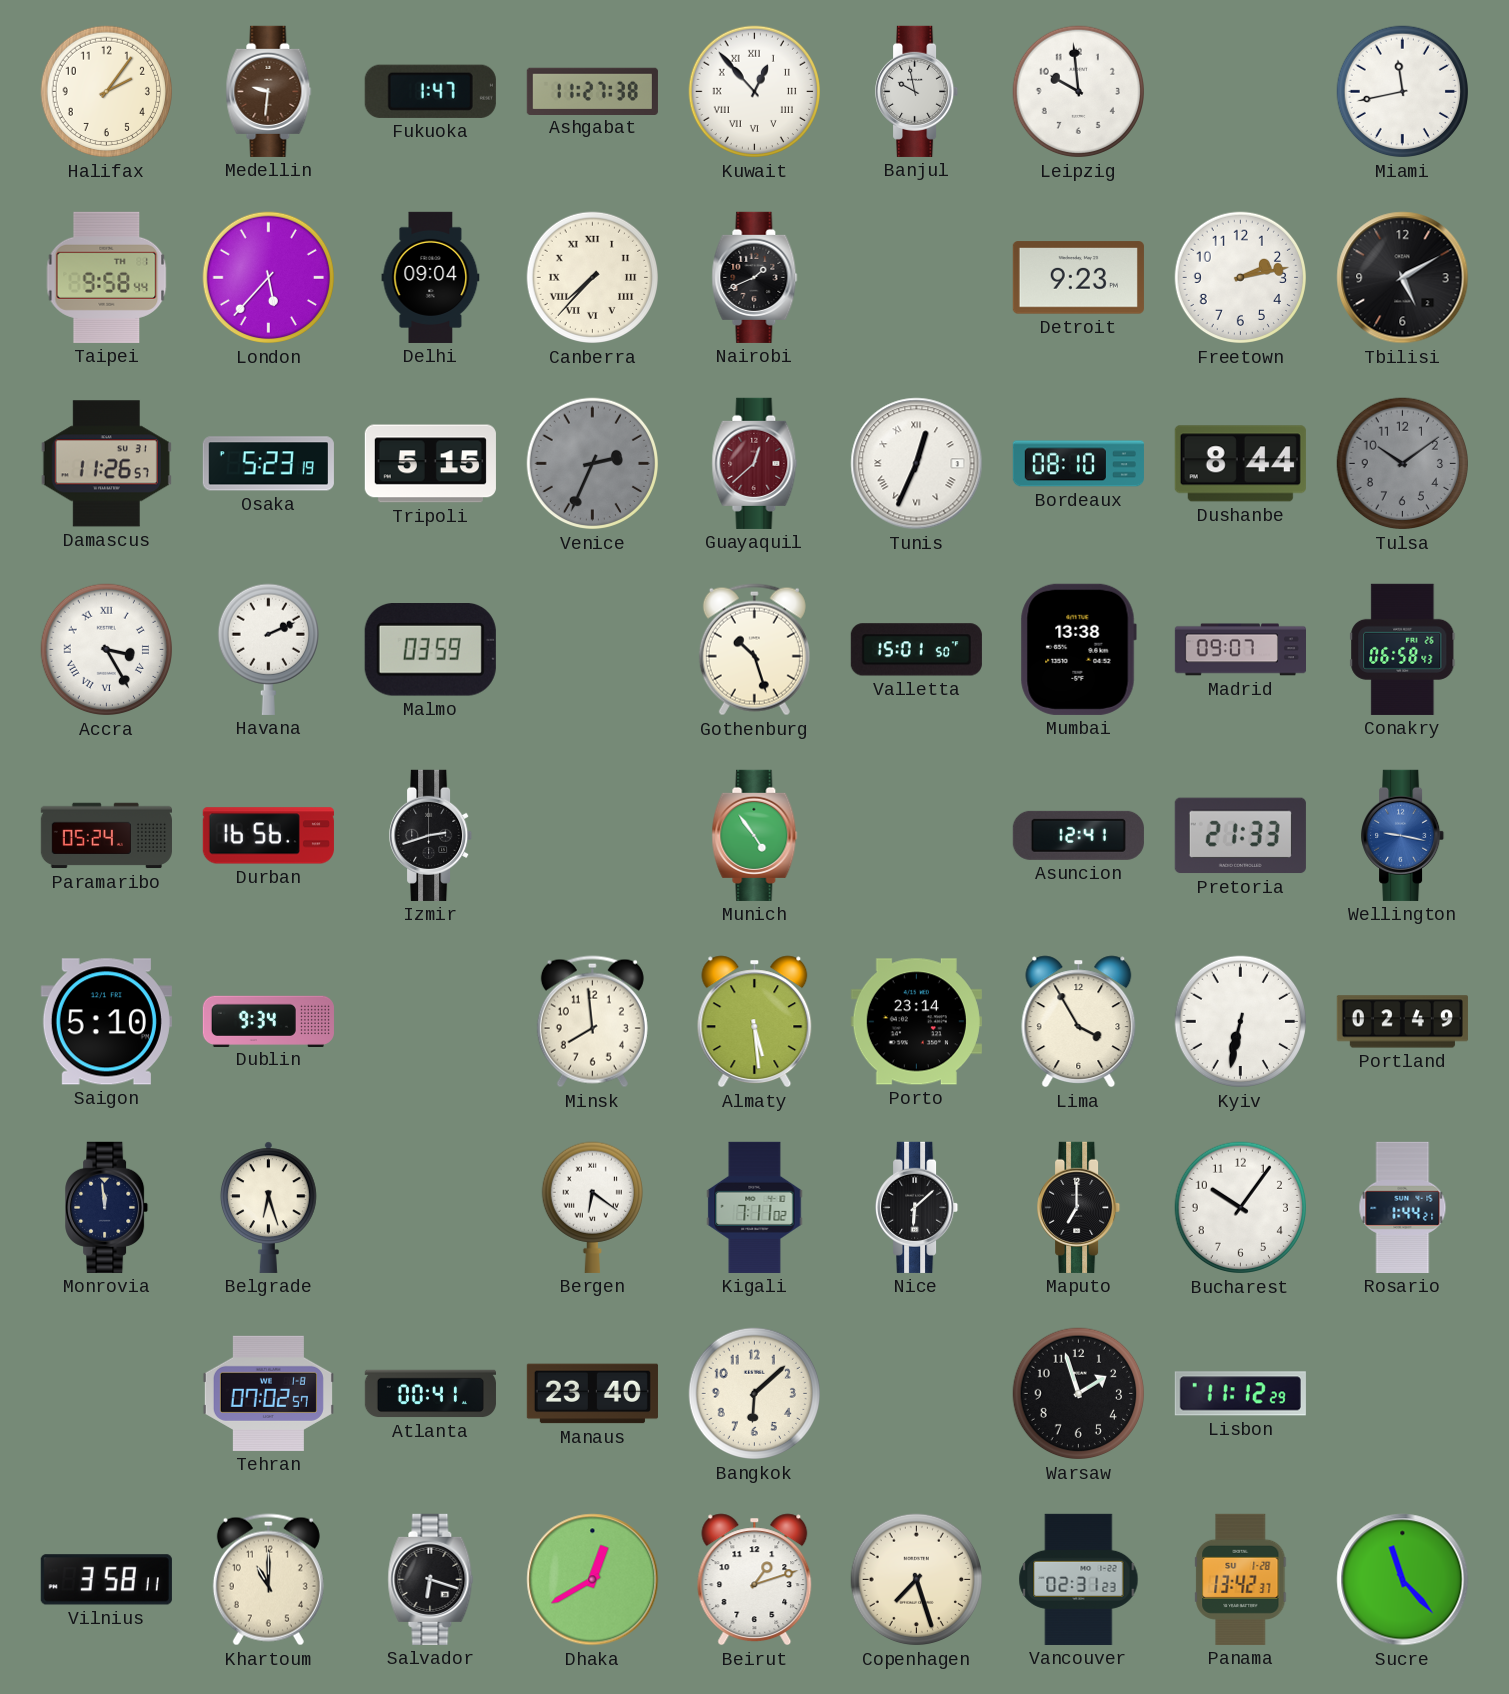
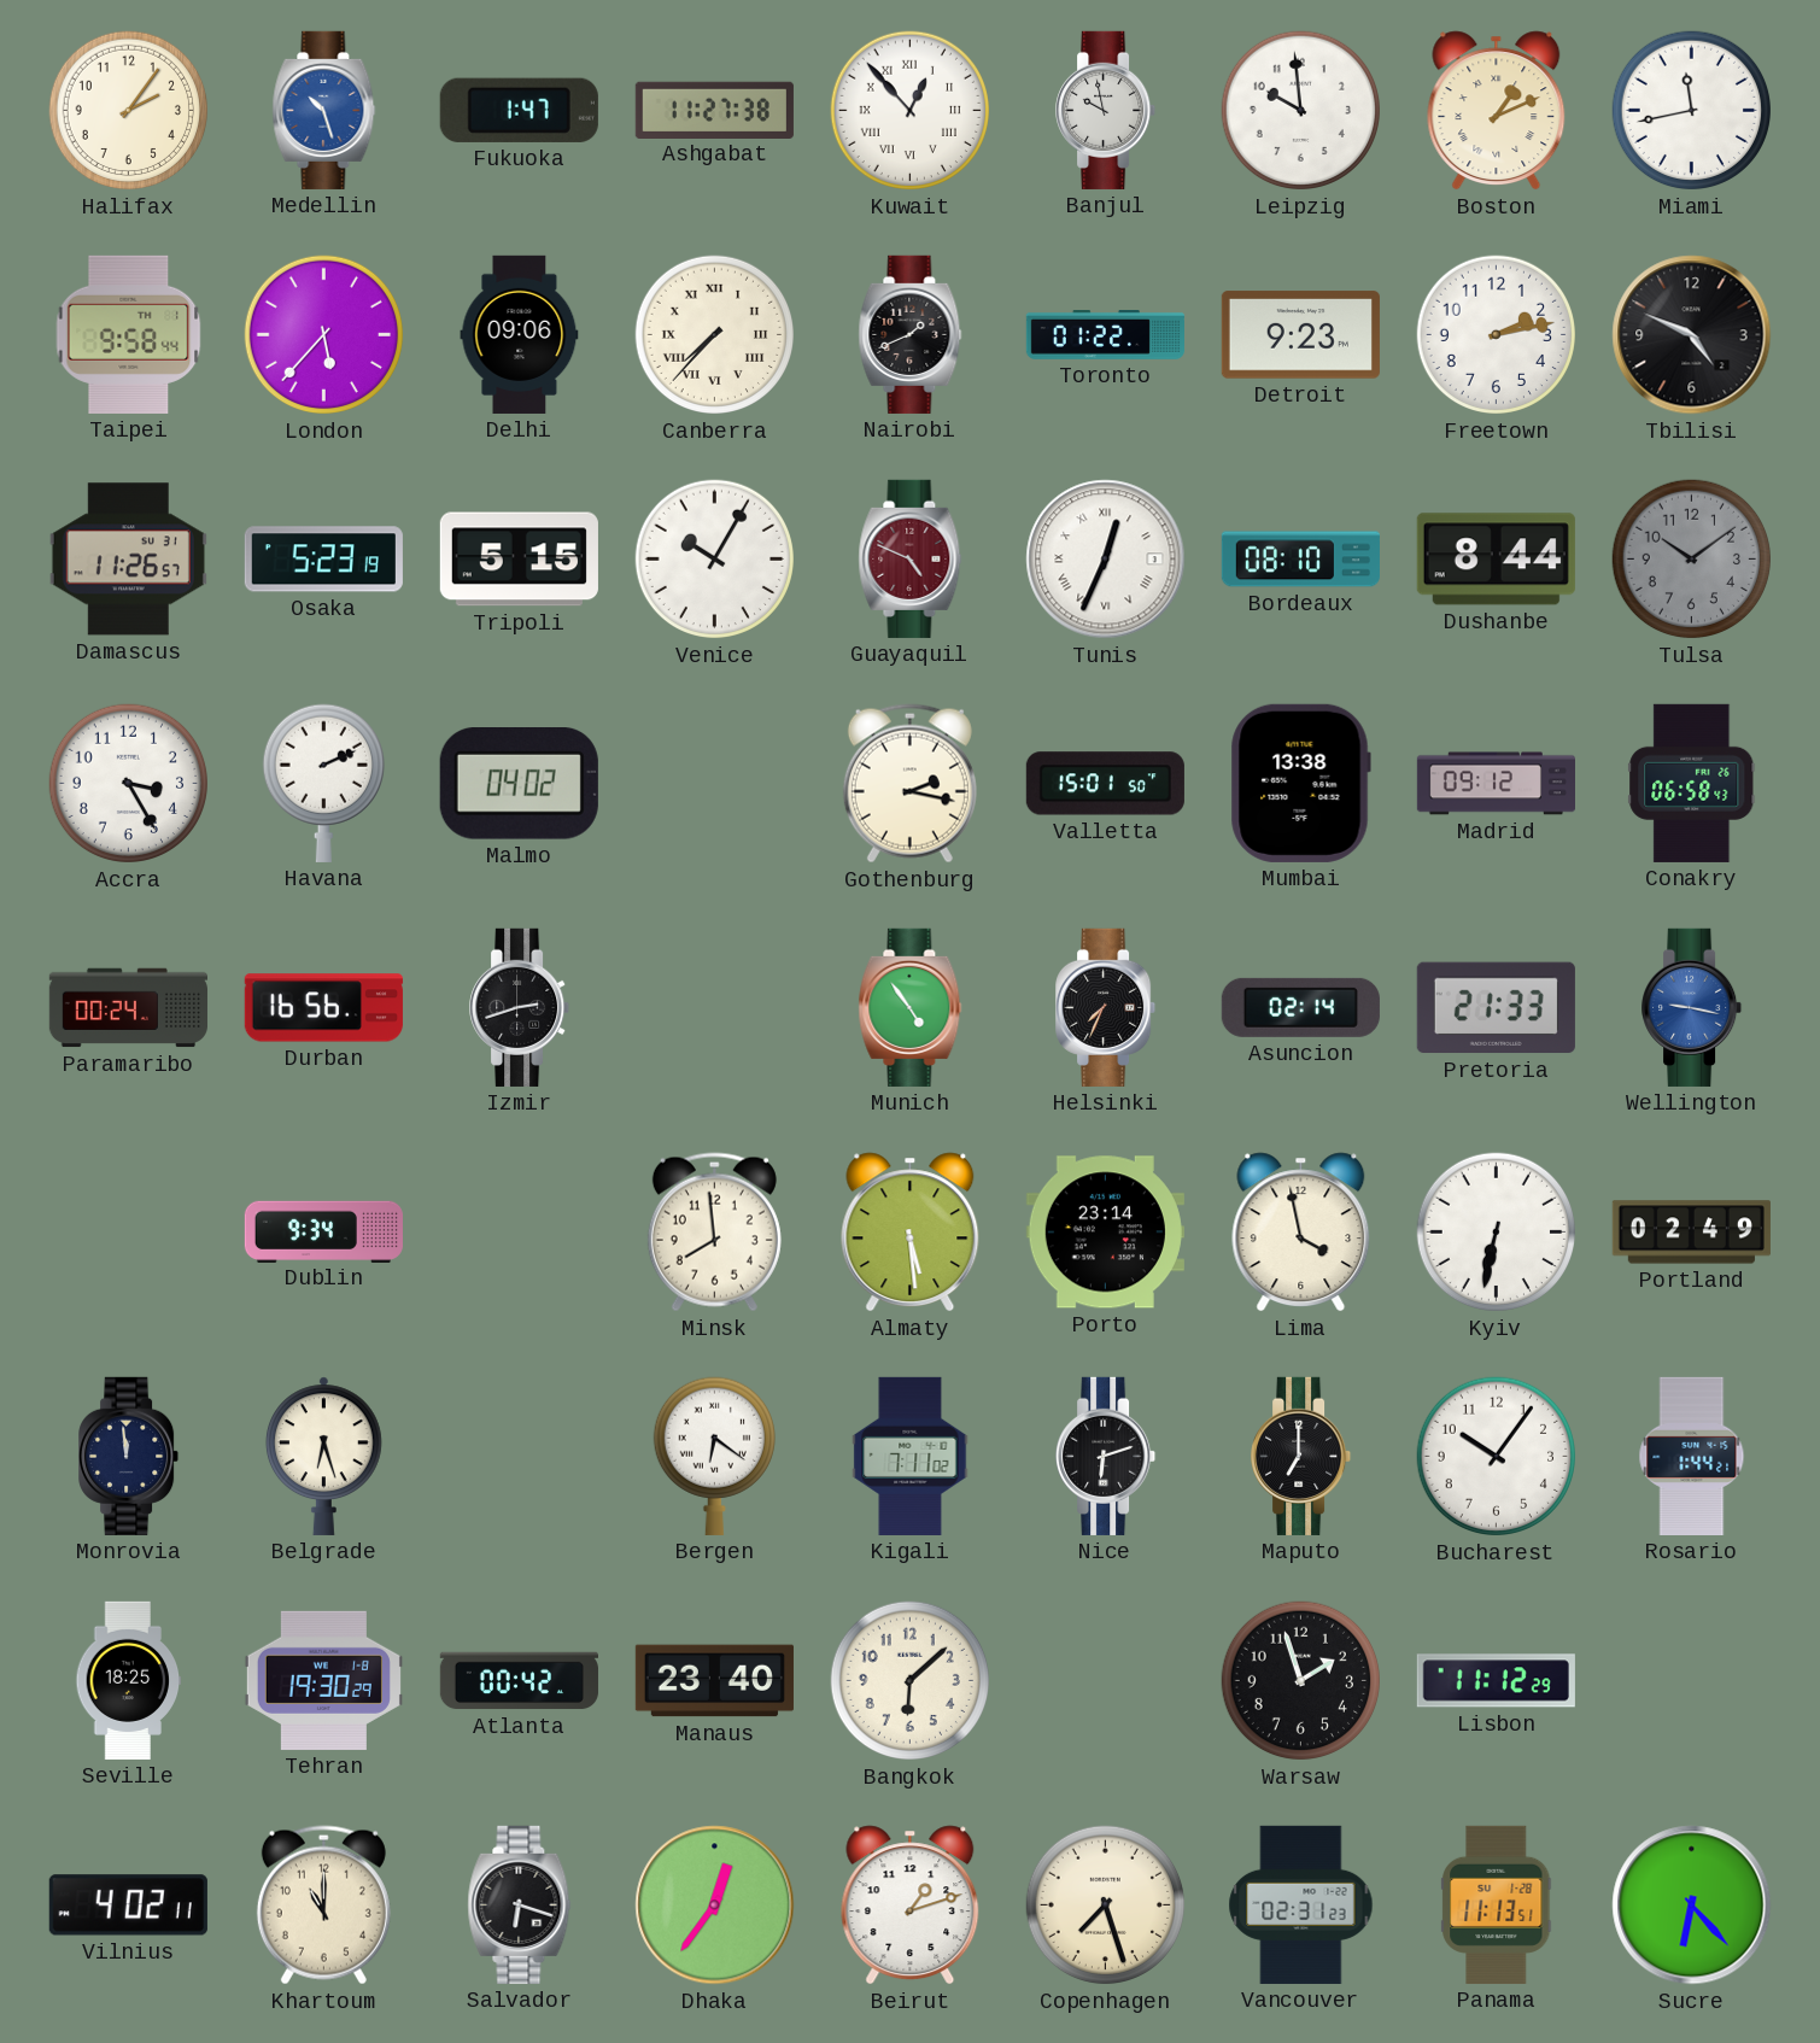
Medellin: 9:31 -> 10:27 (324, 110)
Medellin dial: brown -> blue (324, 110)
Boston: none -> 1:11 (1497, 111)
Delhi: 09:04 -> 09:06 (520, 334)
Toronto: none -> 01:22 (1105, 335)
Tbilisi: 5:10 -> 4:49 (1692, 335)
Venice: 2:34 -> 10:05 (715, 560)
Venice dial: grey -> white (715, 560)
Guayaquil: 12:38 -> 4:49 (911, 558)
Accra numerals: Roman -> Arabic (129, 784)
Malmo: 03:59 -> 04:02 (519, 784)
Gothenburg: 10:27 -> 2:17 (909, 784)
Madrid: 09:07 -> 09:12 (1496, 784)
Paramaribo: 05:24 -> 00:24 (128, 1008)
Helsinki: none -> 7:34 (1106, 1007)
Asuncion: 12:41 -> 02:14 (1300, 1007)
Saigon: 5:10 -> none (106, 1022)
Lima: 3:55 -> 3:58 (1301, 1233)
Nice: 6:08 -> 6:12 (1106, 1456)
Seville: none -> 18:25 (129, 1680)
Tehran: 07:02 -> 19:30 (323, 1680)
Atlanta: 00:41 -> 00:42 (519, 1681)
Vilnius: 3:58 -> 4:02 (128, 1906)
Dhaka: 12:40 -> 12:36 (715, 1906)
Panama: 13:42 -> 11:13 (1497, 1904)
Sucre: 11:23 -> 6:23 (1692, 1906)
